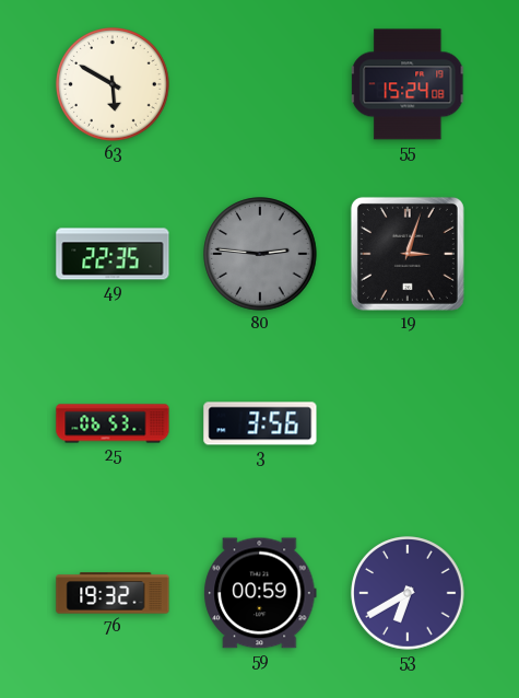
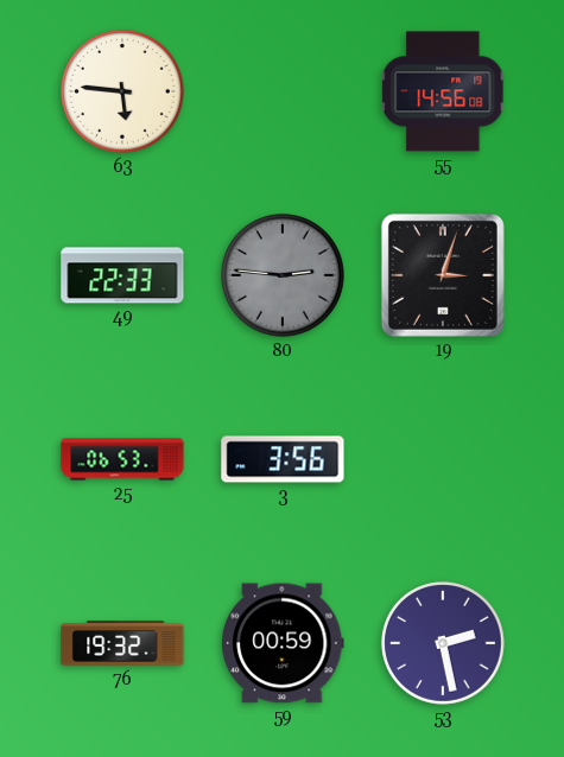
63: 5:50 -> 5:46 (122, 91)
55: 15:24 -> 14:56 (444, 91)
49: 22:35 -> 22:33 (122, 275)
53: 6:40 -> 2:28 (443, 643)
